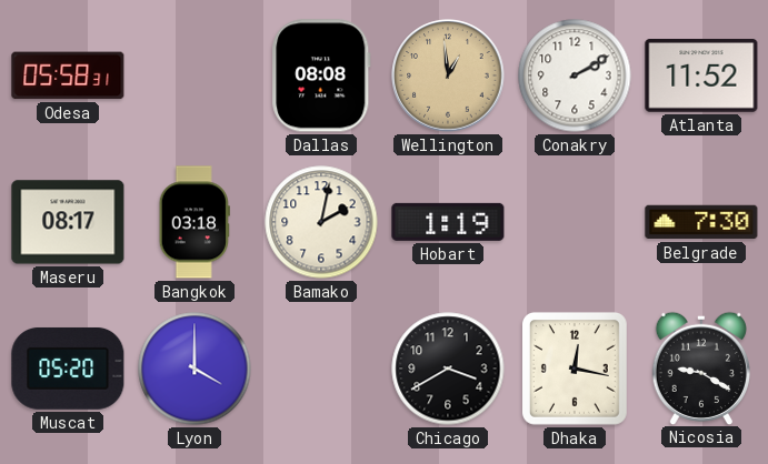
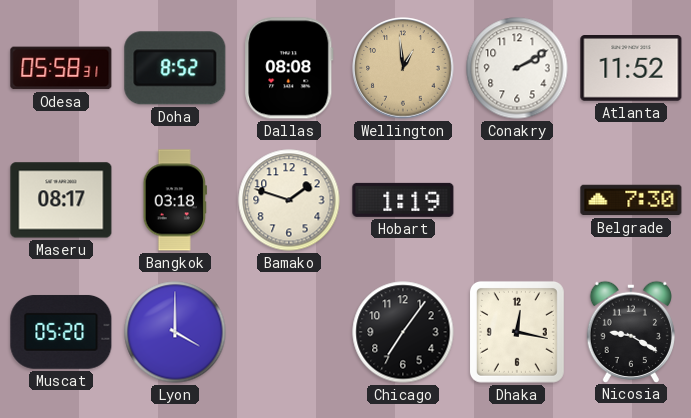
Doha: none -> 8:52 (175, 68)
Bamako: 2:02 -> 1:48 (289, 200)
Chicago: 3:40 -> 7:06 (403, 332)
